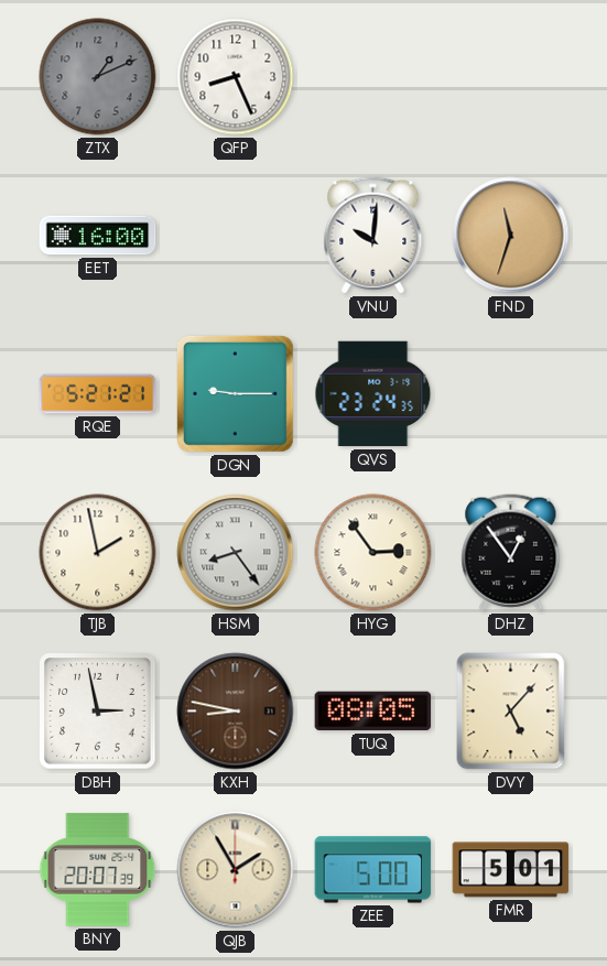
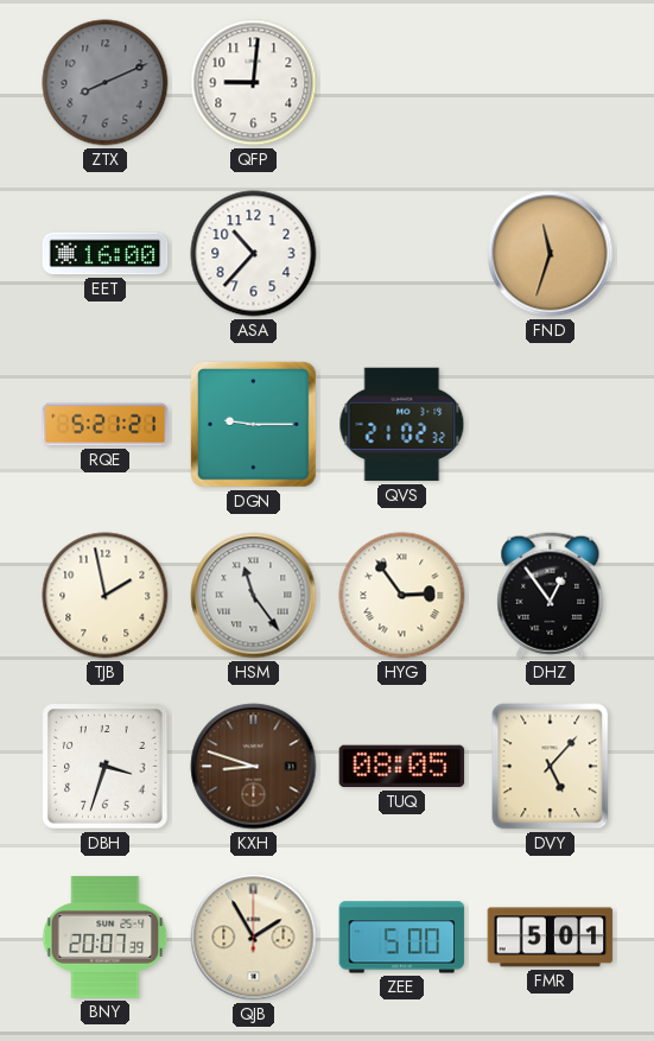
ZTX: 1:11 -> 8:11 (106, 83)
QFP: 8:26 -> 9:01 (254, 83)
ASA: none -> 10:37 (254, 254)
VNU: 10:01 -> none (373, 236)
QVS: 23:24 -> 21:02 (402, 425)
HSM: 8:24 -> 11:24 (254, 596)
DBH: 2:58 -> 3:33 (106, 767)
KXH: 8:47 -> 8:48 (254, 767)
